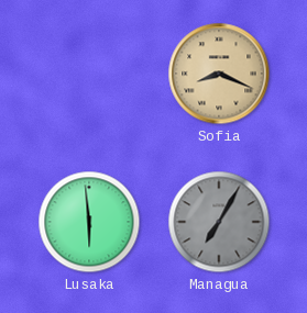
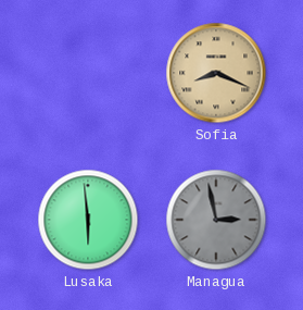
Managua: 7:05 -> 2:58 (216, 220)
